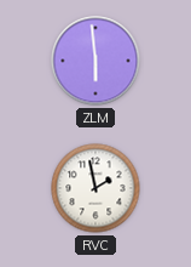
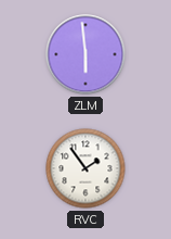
RVC: 1:58 -> 1:54 (85, 168)
